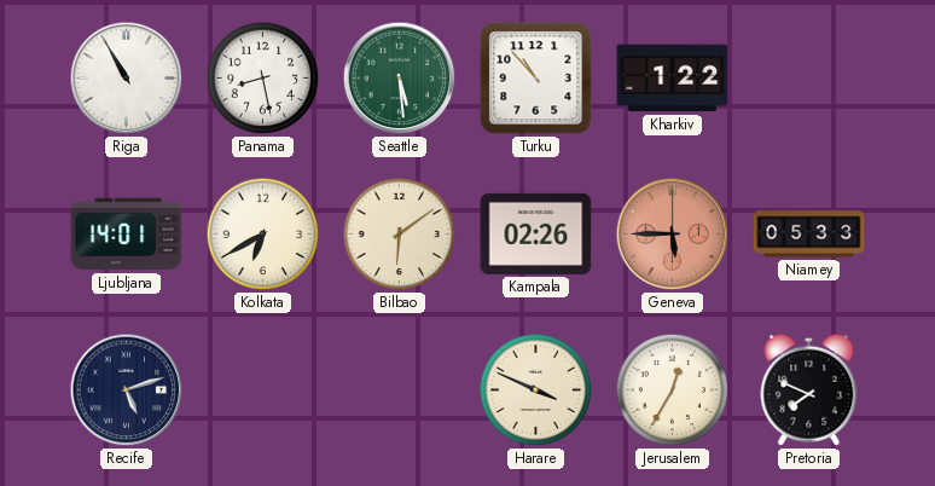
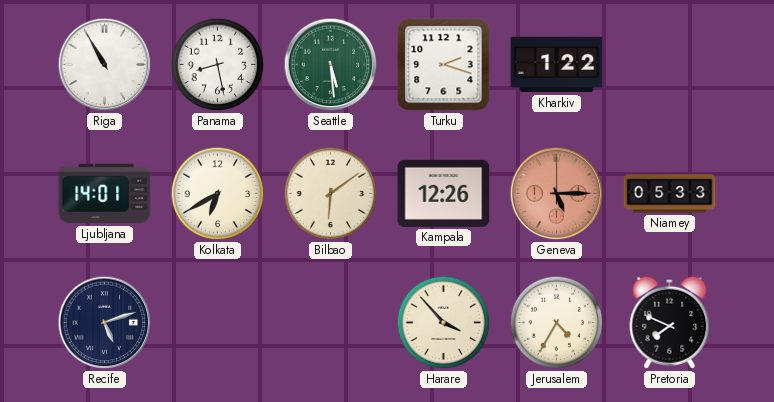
Turku: 10:53 -> 2:18 (444, 65)
Kampala: 02:26 -> 12:26 (444, 193)
Geneva: 5:45 -> 5:15 (557, 194)
Harare: 3:49 -> 3:53 (444, 323)
Jerusalem: 12:35 -> 4:35 (557, 323)
